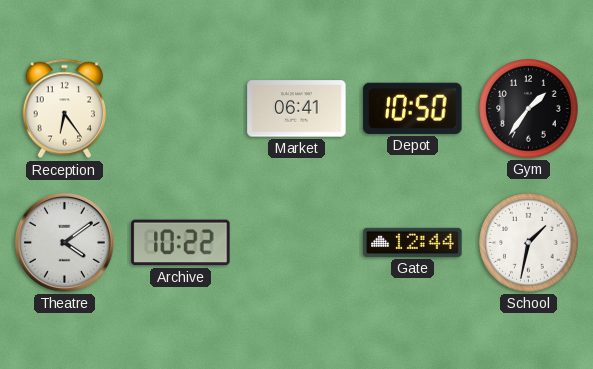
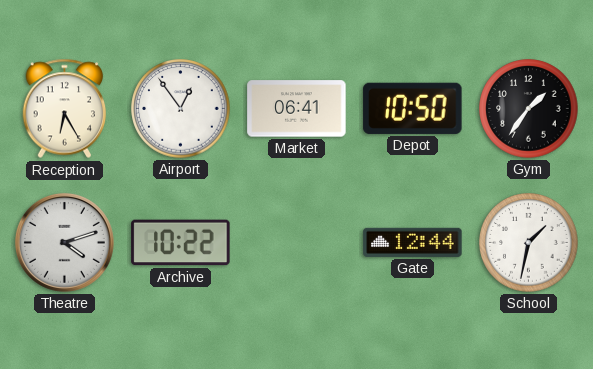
Reception: 6:24 -> 6:25 (65, 109)
Airport: none -> 12:54 (181, 109)
Theatre: 4:09 -> 4:12 (64, 242)
